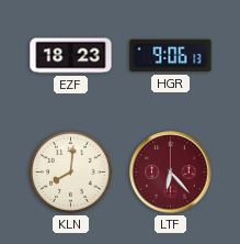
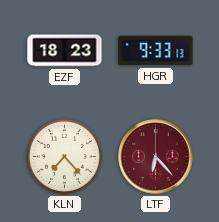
HGR: 9:06 -> 9:33 (156, 51)
KLN: 8:01 -> 7:23 (64, 156)
